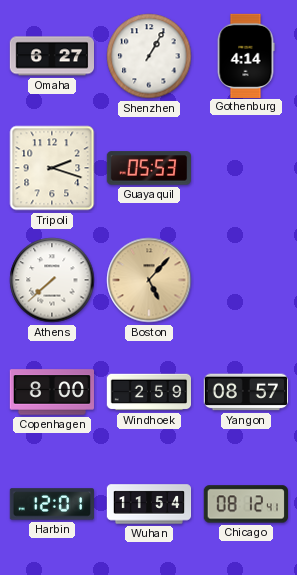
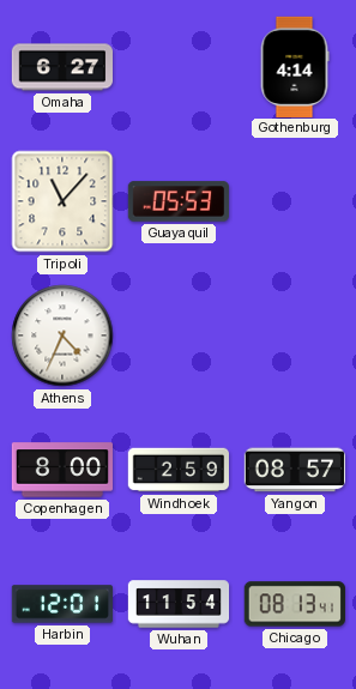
Shenzhen: 1:05 -> none (149, 56)
Tripoli: 2:18 -> 11:07 (62, 201)
Athens: 7:38 -> 4:34 (62, 336)
Boston: 5:07 -> none (149, 280)
Chicago: 08:12 -> 08:13 (295, 604)
